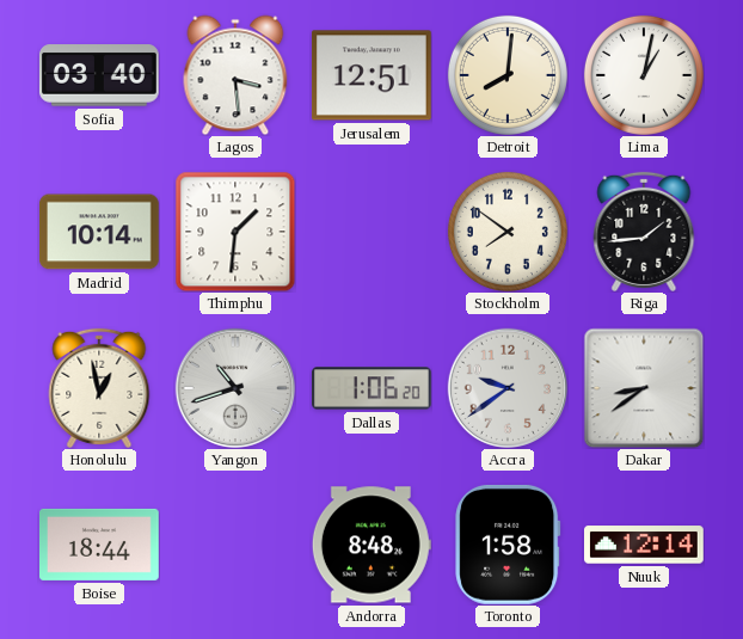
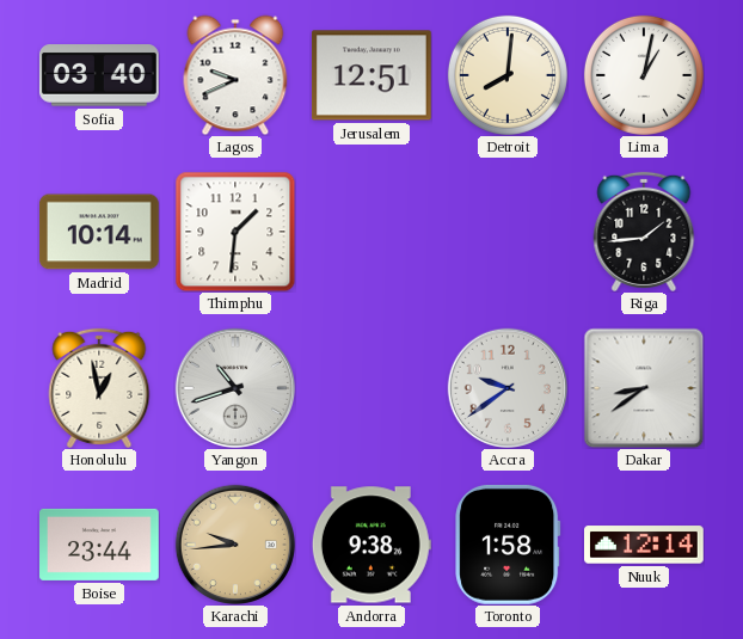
Lagos: 3:29 -> 9:41 (235, 75)
Stockholm: 7:51 -> none (508, 232)
Dallas: 1:06 -> none (373, 388)
Boise: 18:44 -> 23:44 (100, 545)
Karachi: none -> 9:44 (234, 543)
Andorra: 8:48 -> 9:38 (371, 545)
